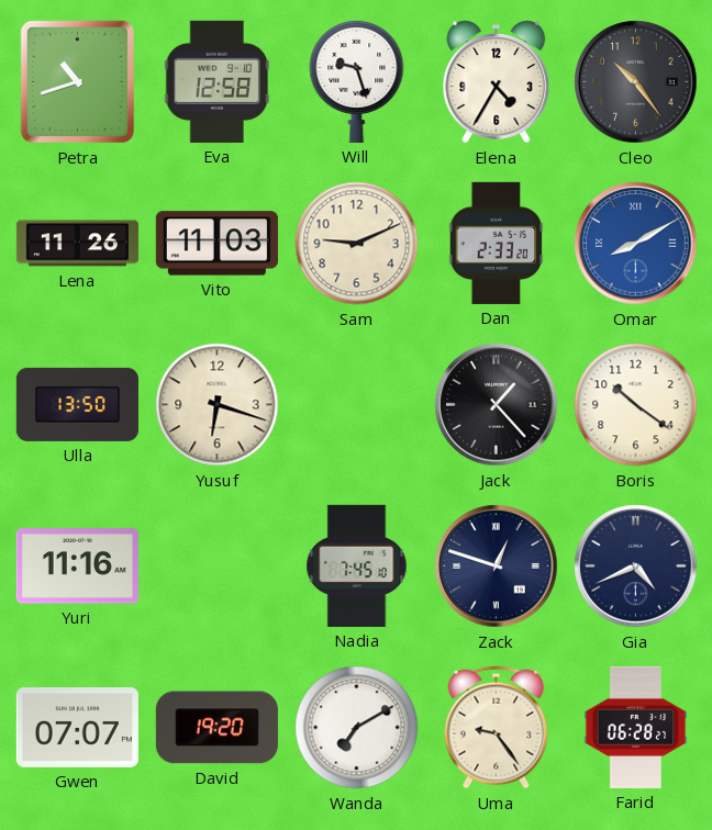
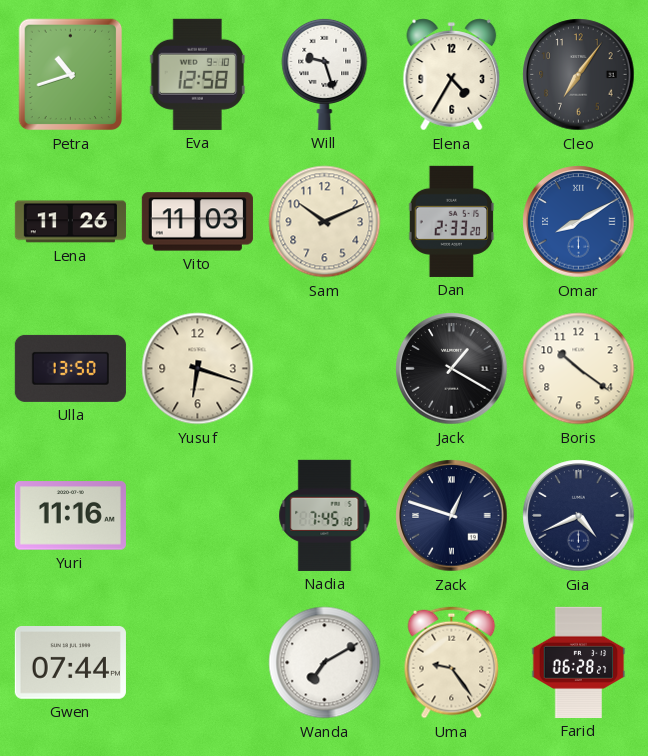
Cleo: 10:24 -> 7:06 (579, 75)
Sam: 9:11 -> 10:11 (325, 222)
Jack: 1:23 -> 1:20 (452, 369)
Gwen: 07:07 -> 07:44 (70, 663)
David: 19:20 -> none (216, 728)
